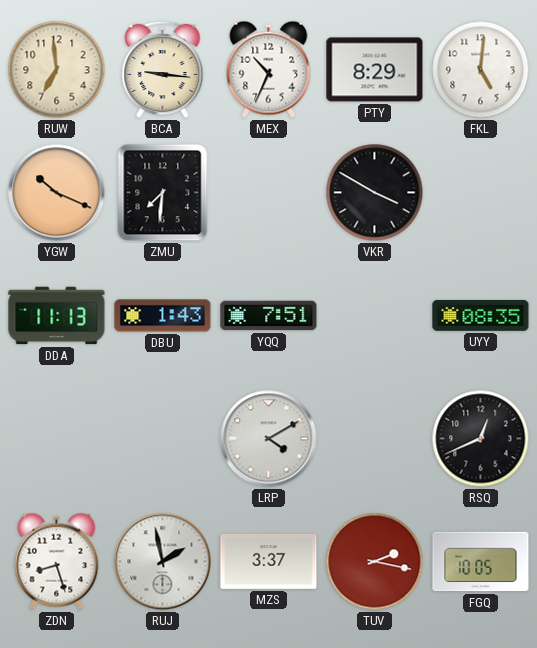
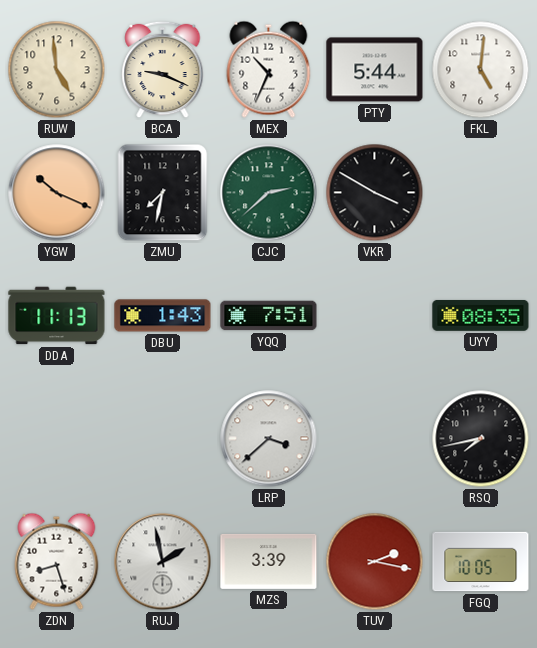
RUW: 6:59 -> 4:59 (57, 70)
BCA: 9:16 -> 9:19 (163, 70)
PTY: 8:29 -> 5:44 (375, 70)
ZMU: 7:31 -> 7:32 (163, 193)
CJC: none -> 2:38 (269, 193)
LRP: 4:10 -> 3:38 (269, 439)
RSQ: 12:41 -> 7:43 (481, 439)
MZS: 3:37 -> 3:39 (269, 561)
